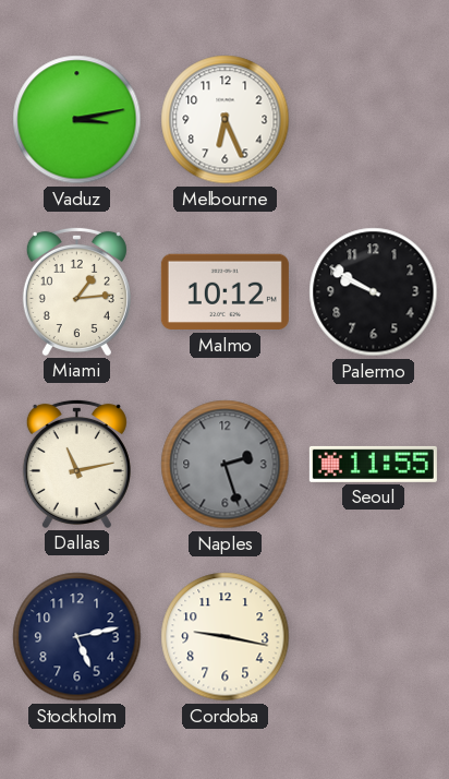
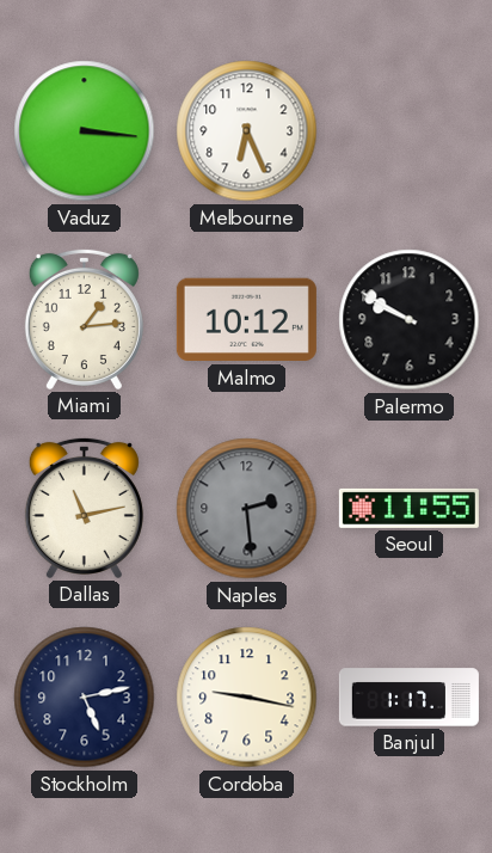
Vaduz: 3:13 -> 3:16 (85, 131)
Naples: 2:27 -> 2:29 (247, 509)
Banjul: none -> 1:17 (408, 698)
